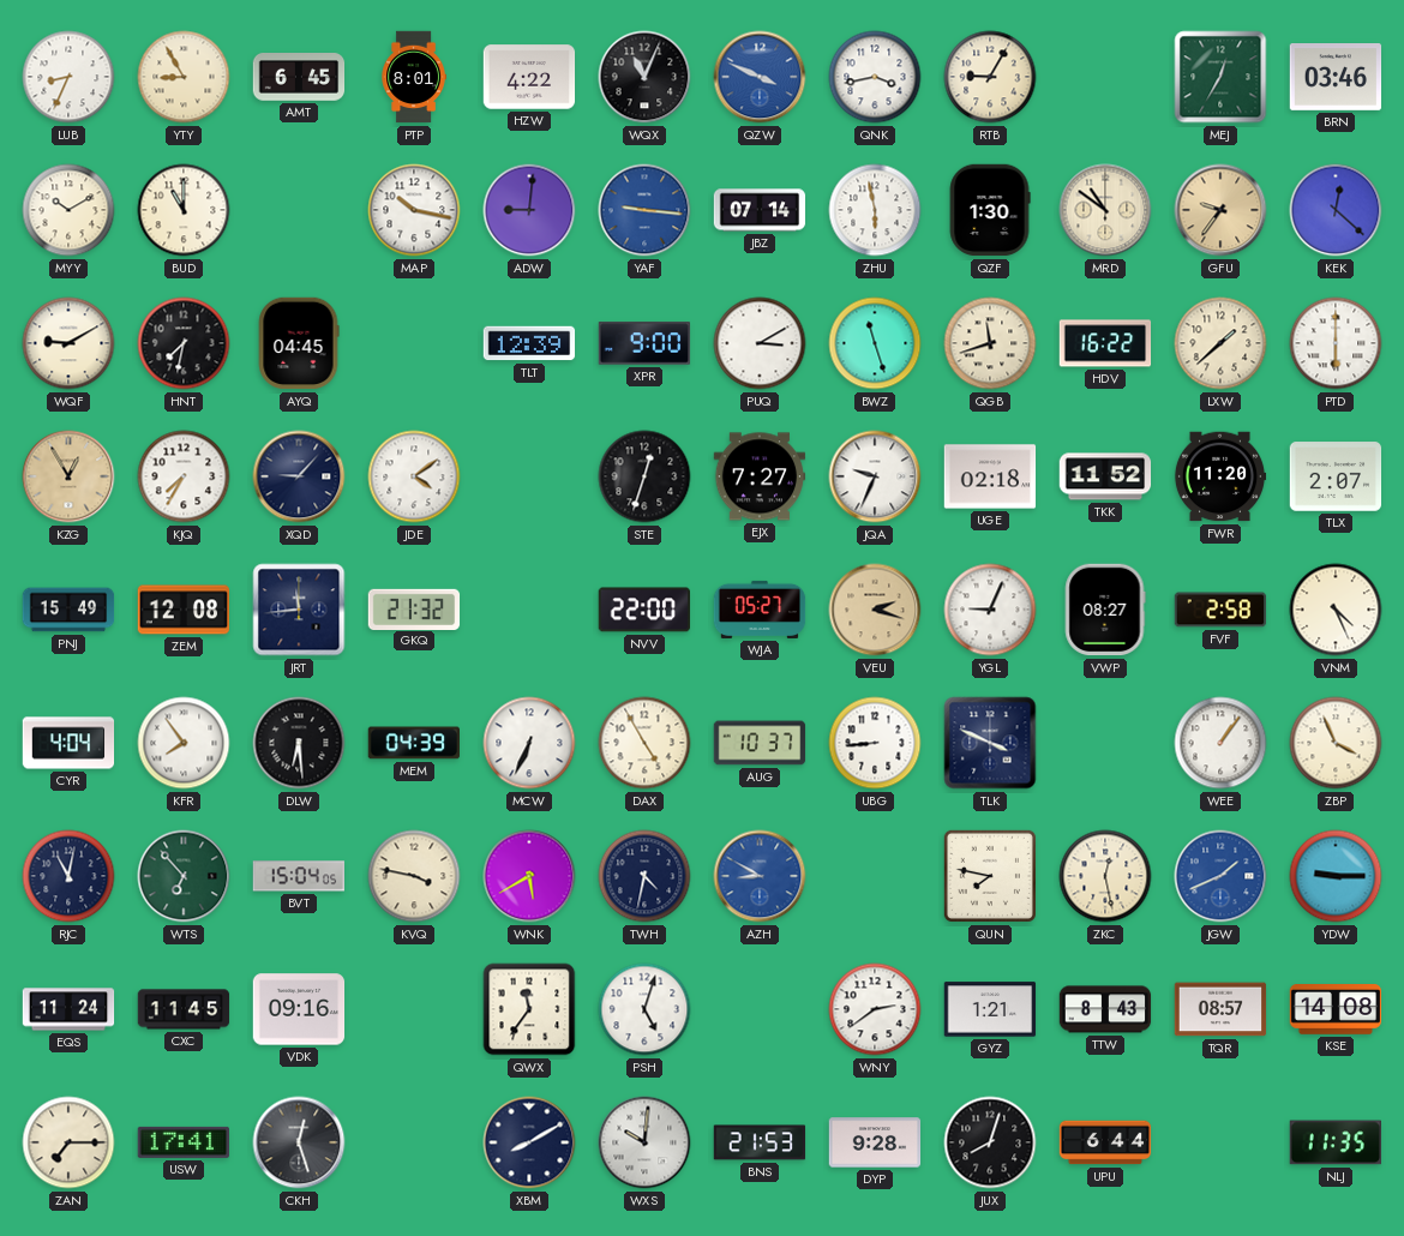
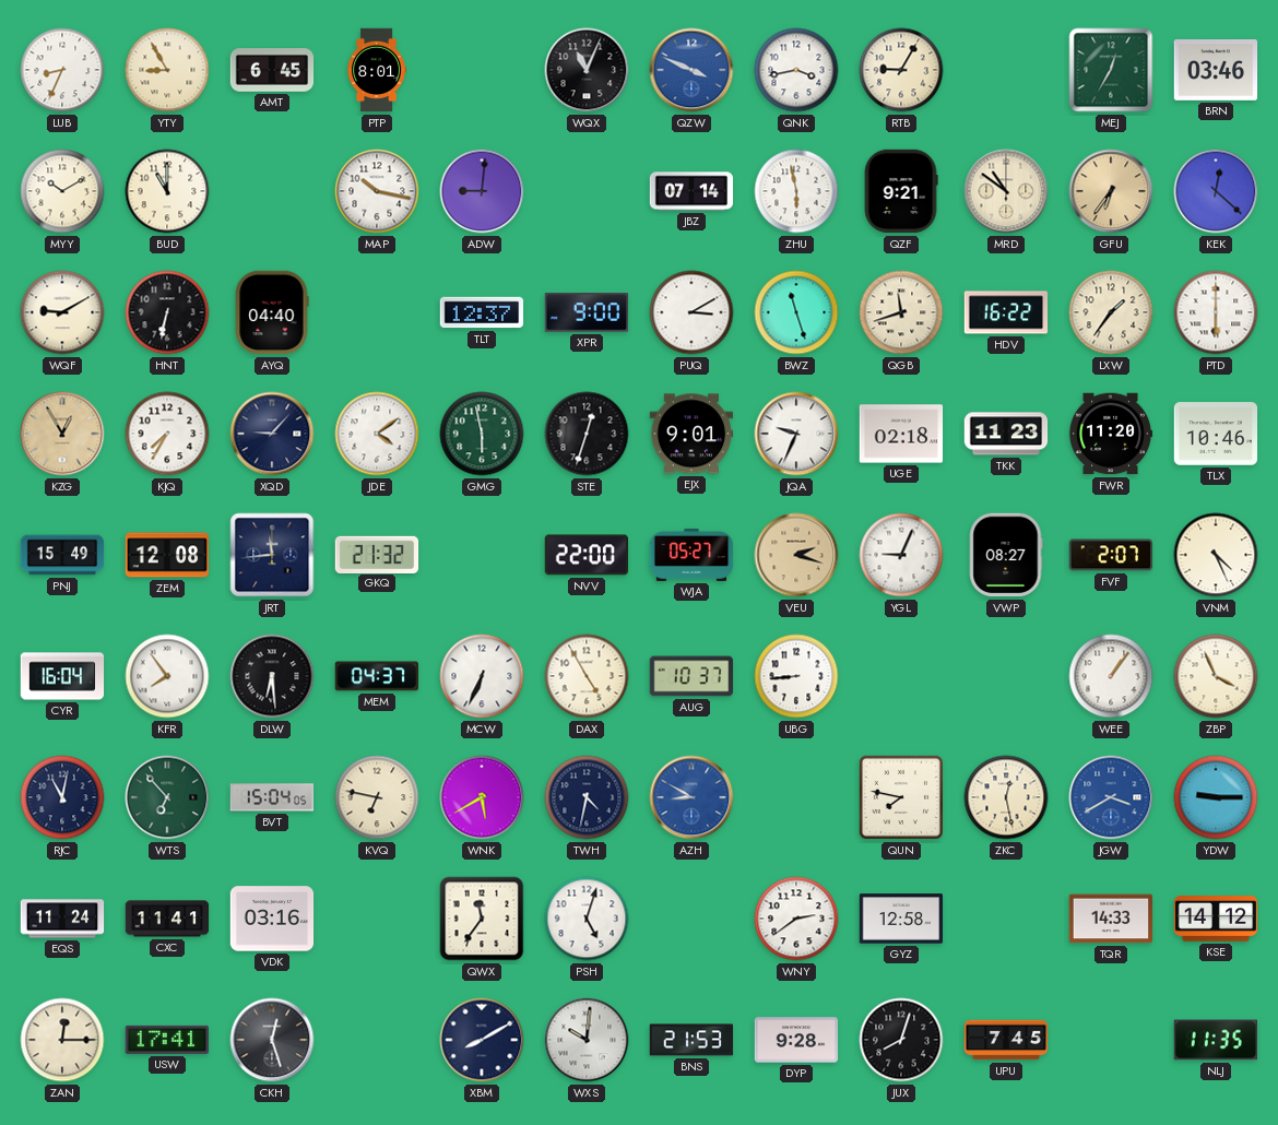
HZW: 4:22 -> none (529, 77)
YAF: 9:16 -> none (644, 210)
QZF: 1:30 -> 9:21 (901, 191)
GFU: 9:36 -> 6:36 (1111, 191)
HNT: 7:32 -> 6:32 (167, 312)
AYQ: 04:45 -> 04:40 (272, 312)
TLT: 12:39 -> 12:37 (482, 312)
LXW: 1:38 -> 1:36 (1111, 312)
GMG: none -> 5:58 (482, 434)
EJX: 7:27 -> 9:01 (691, 434)
TKK: 11:52 -> 11:23 (1006, 434)
TLX: 2:07 -> 10:46 (1216, 434)
FVF: 2:58 -> 2:07 (1111, 555)
CYR: 4:04 -> 16:04 (62, 676)
MEM: 04:39 -> 04:37 (376, 676)
TLK: 3:49 -> none (990, 743)
KVQ: 3:47 -> 6:47 (377, 797)
JGW: 1:41 -> 3:40 (1111, 797)
CXC: 11:45 -> 11:41 (167, 919)
VDK: 09:16 -> 03:16 (272, 919)
GYZ: 1:21 -> 12:58 (901, 919)
TTW: 8:43 -> none (1105, 1009)
TQR: 08:57 -> 14:33 (1111, 919)
KSE: 14:08 -> 14:12 (1216, 920)
ZAN: 7:15 -> 12:15 (62, 1040)
UPU: 6:44 -> 7:45 (1006, 1040)
